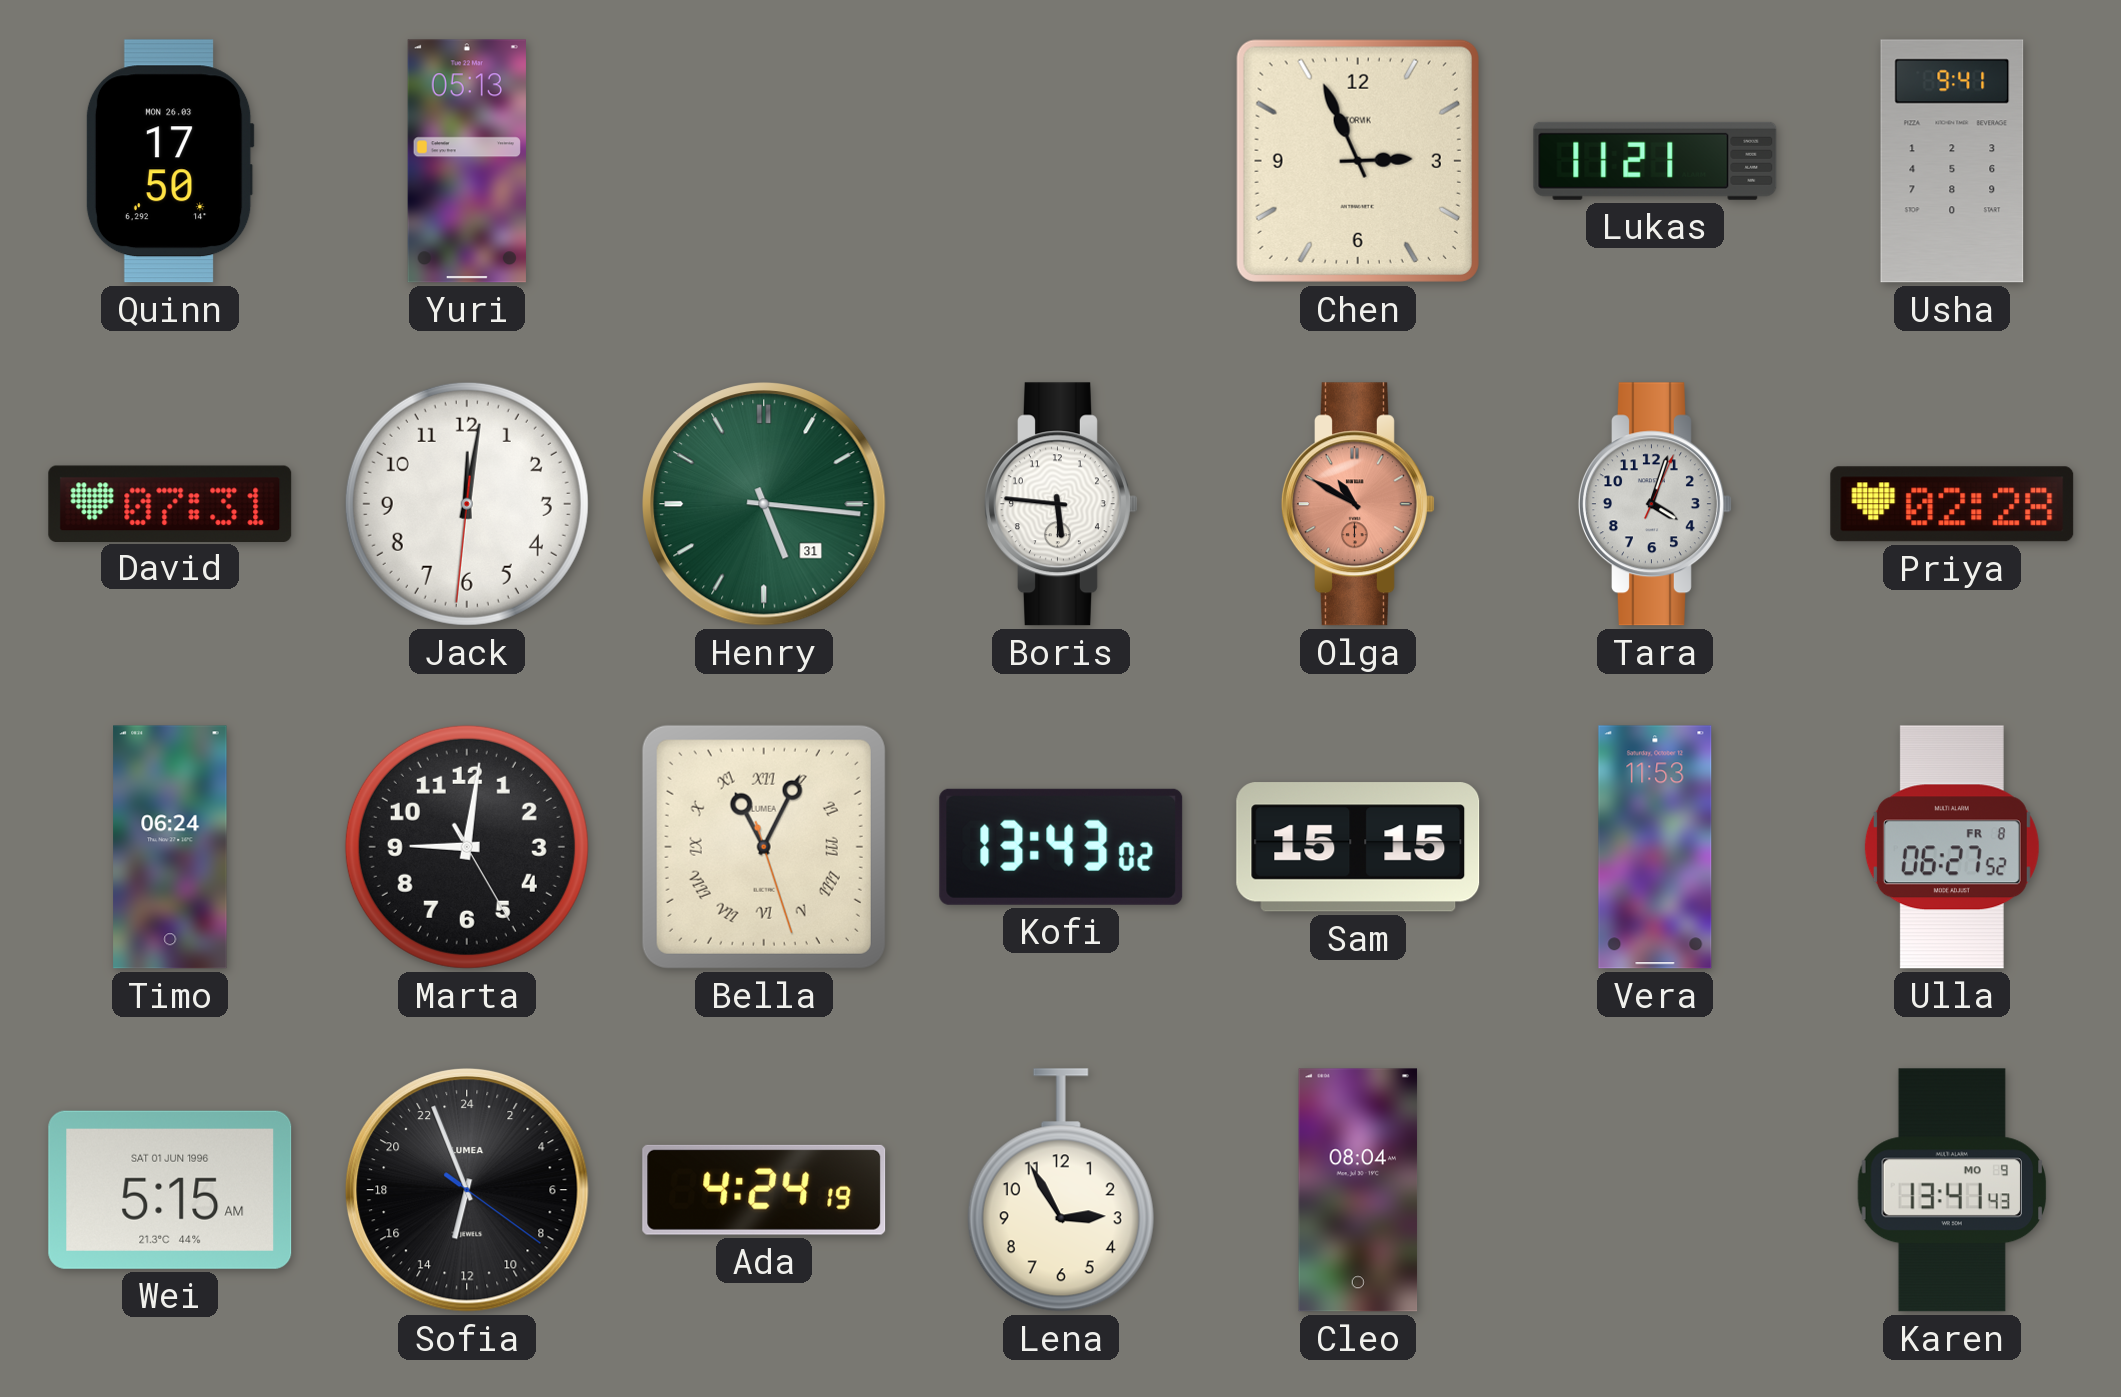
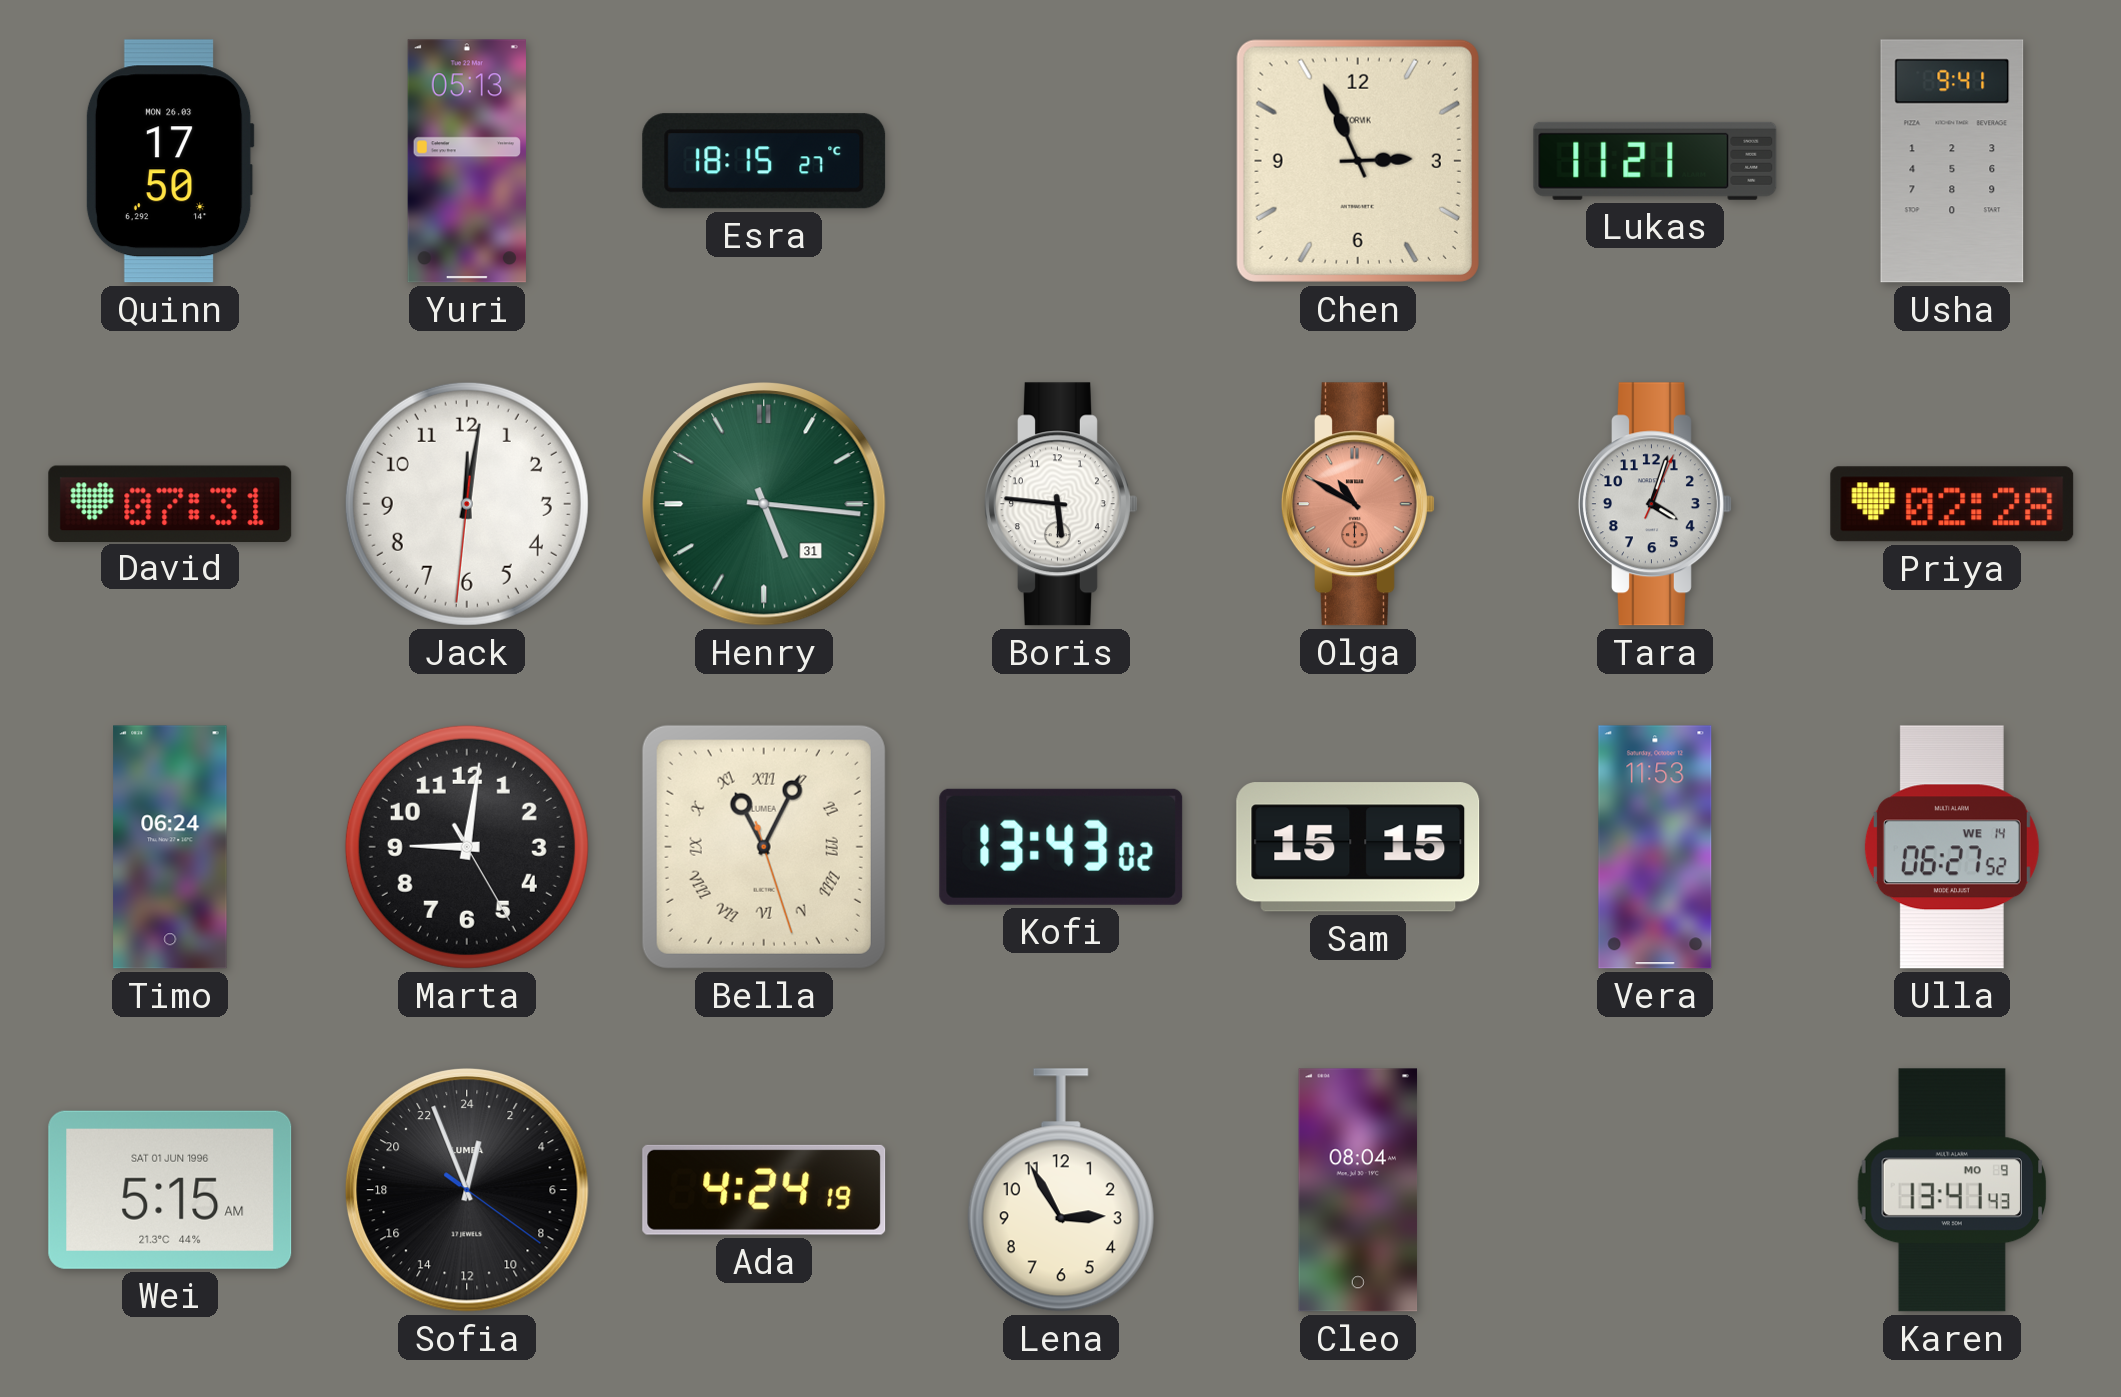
Esra: none -> 18:15 (764, 161)
Ulla date: FR 8 -> WE 14 (1952, 847)
Sofia: 12:56 -> 0:56 (467, 1190)
